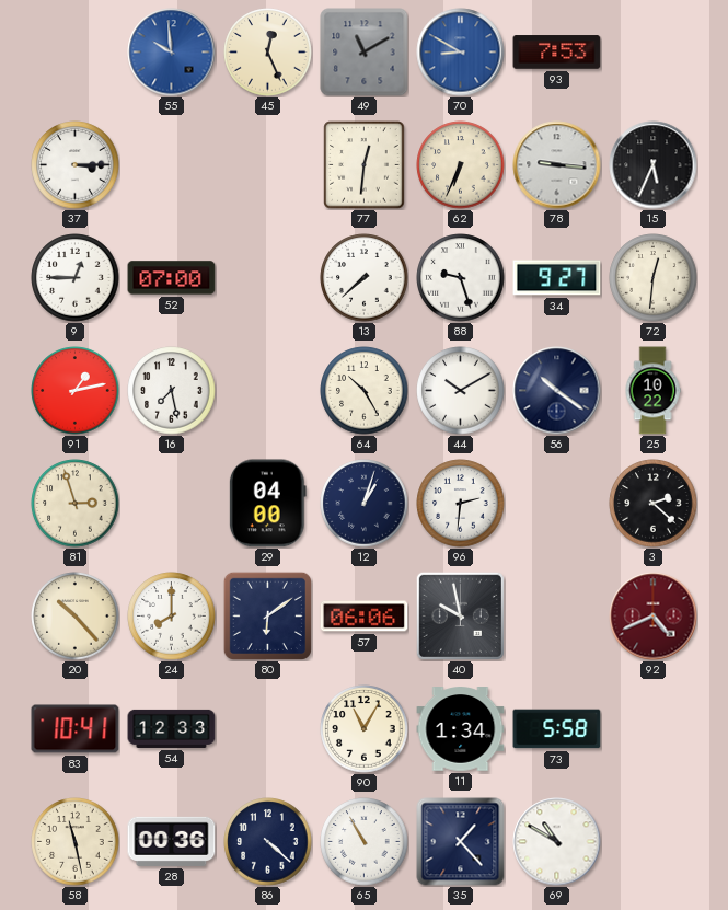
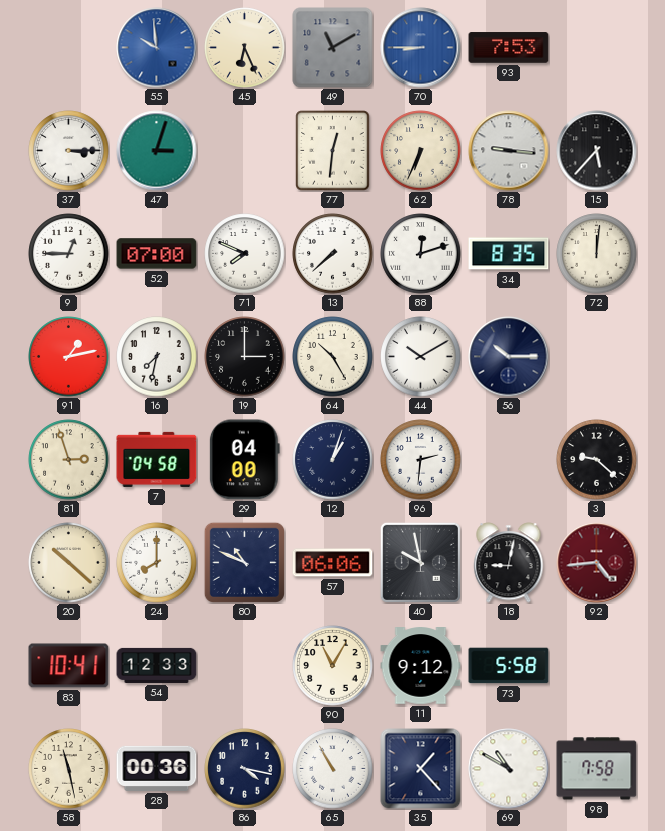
45: 12:26 -> 6:26 (245, 48)
70: 8:50 -> 8:45 (421, 48)
47: none -> 3:03 (157, 151)
15: 5:34 -> 5:37 (597, 151)
71: none -> 7:49 (245, 254)
88: 9:27 -> 12:12 (421, 254)
34: 9:27 -> 8:35 (509, 254)
72: 12:31 -> 12:01 (597, 254)
16: 7:28 -> 7:32 (157, 357)
19: none -> 3:00 (245, 357)
56: 10:21 -> 10:15 (509, 357)
25: 10:22 -> none (652, 391)
7: none -> 04:58 (157, 459)
3: 2:22 -> 9:22 (597, 460)
20: 10:23 -> 10:22 (69, 563)
80: 6:09 -> 10:49 (244, 562)
18: none -> 9:02 (509, 563)
92: 4:41 -> 4:44 (597, 563)
11: 1:34 -> 9:12 (421, 666)
86: 4:22 -> 4:17 (245, 769)
98: none -> 7:58 (597, 769)
